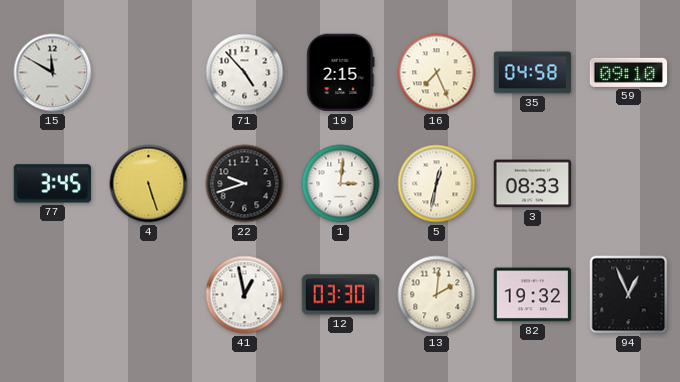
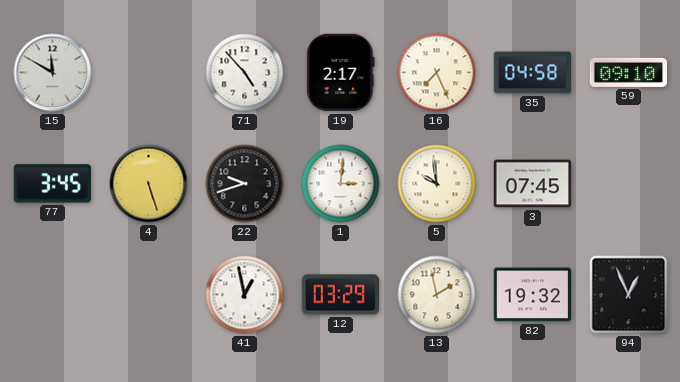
19: 2:15 -> 2:17 (341, 73)
5: 12:32 -> 9:59 (437, 184)
3: 08:33 -> 07:45 (533, 184)
12: 03:30 -> 03:29 (341, 295)
13: 2:01 -> 1:58 (437, 295)
